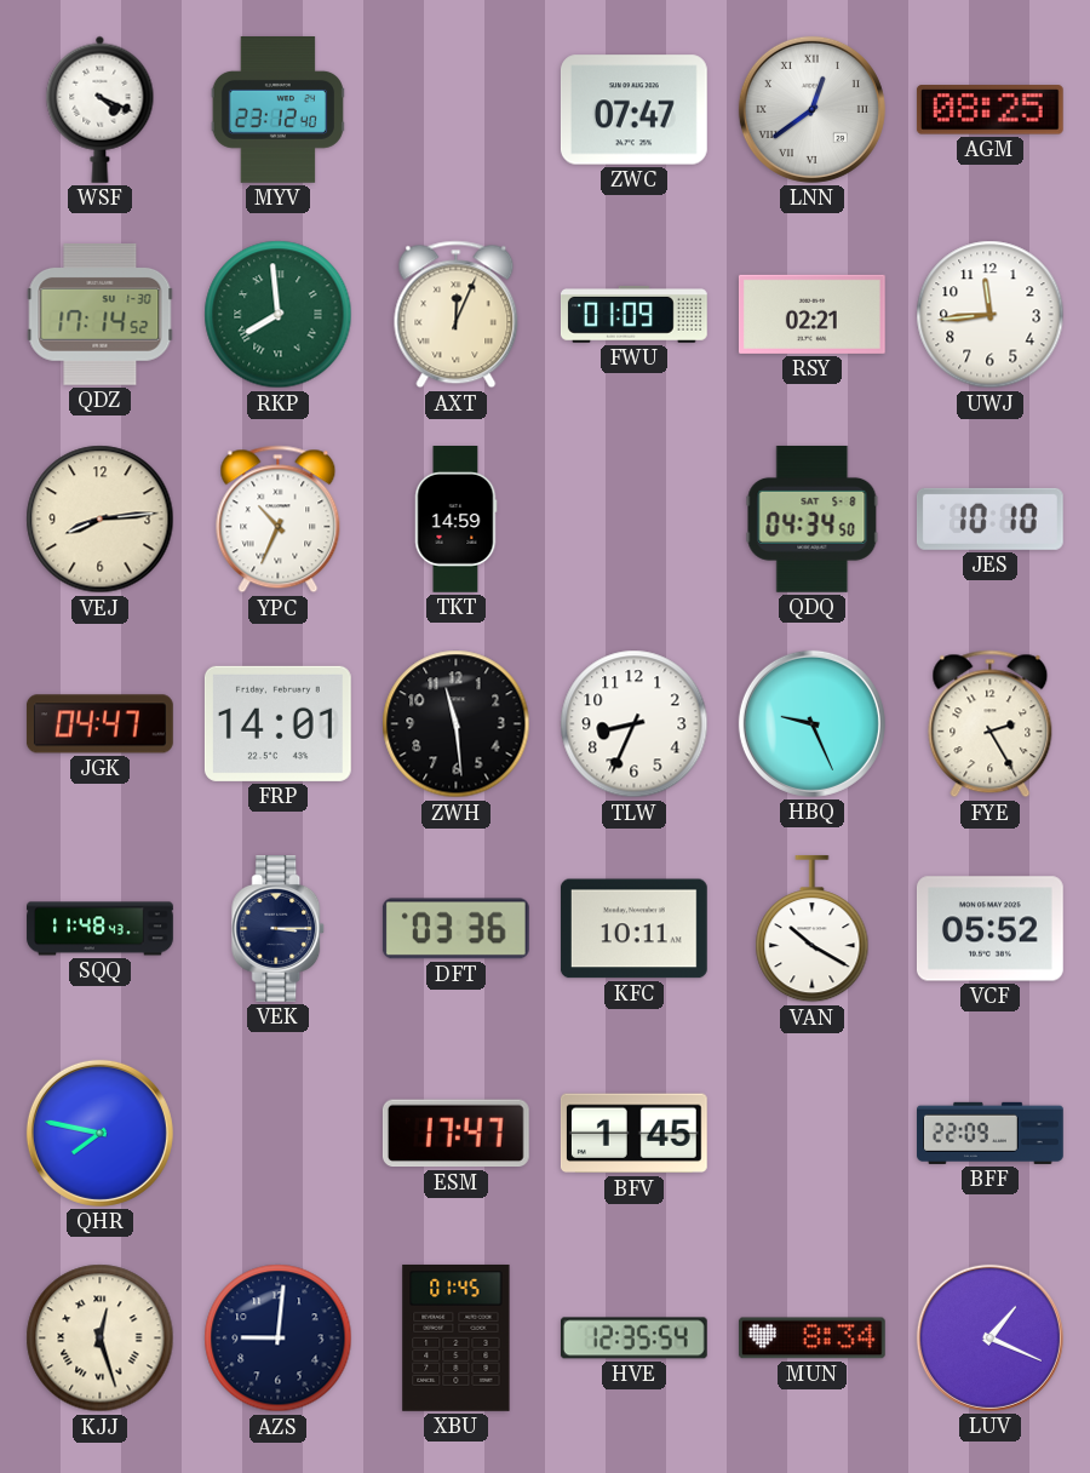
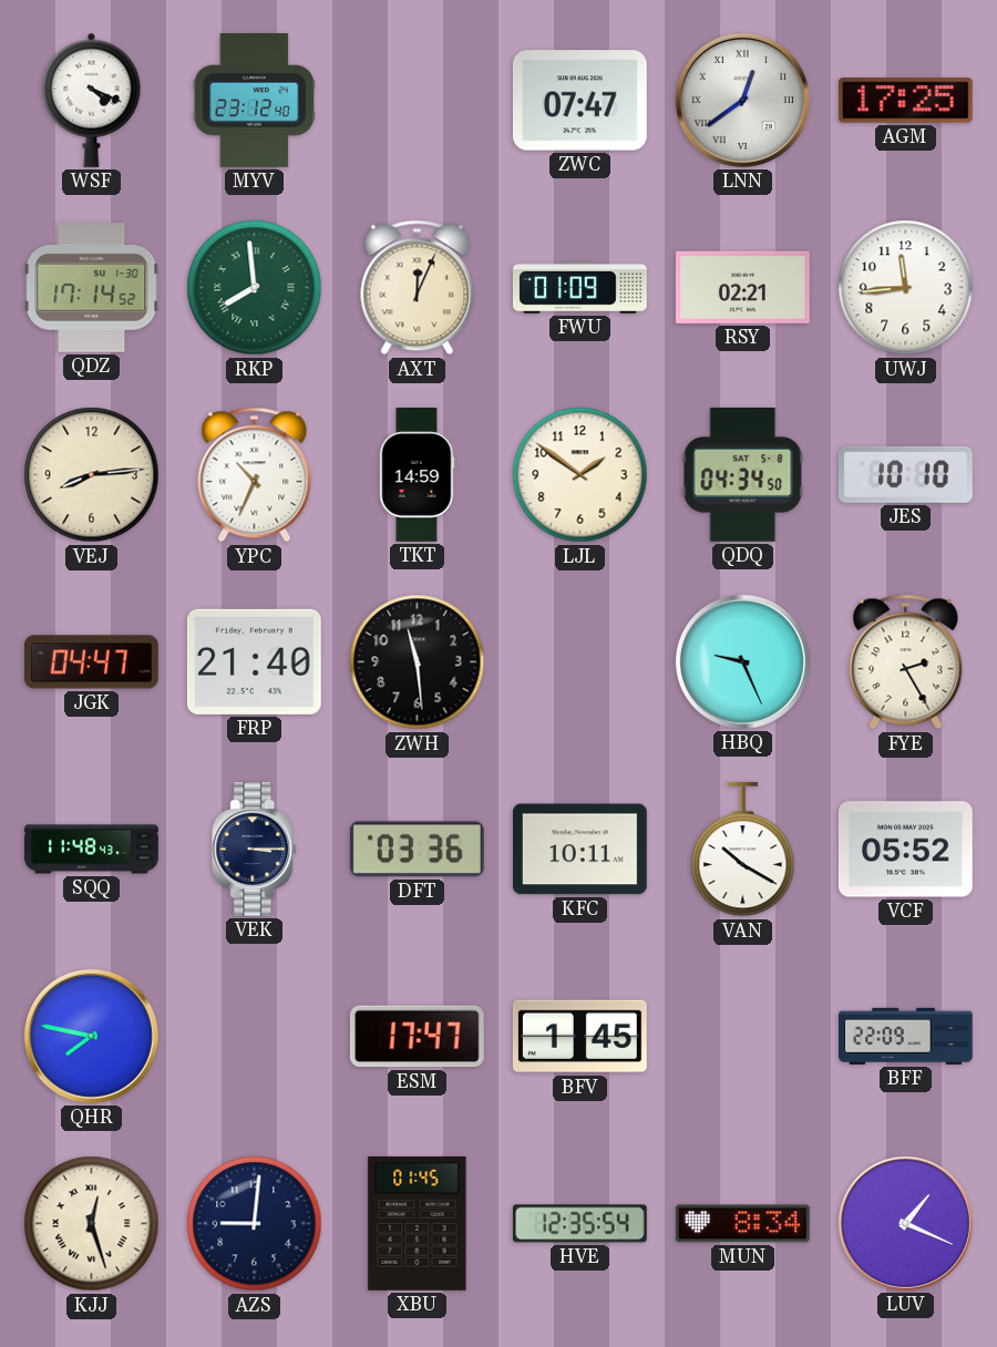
AGM: 08:25 -> 17:25 (905, 101)
LJL: none -> 1:51 (580, 475)
FRP: 14:01 -> 21:40 (254, 661)
TLW: 8:34 -> none (635, 724)
